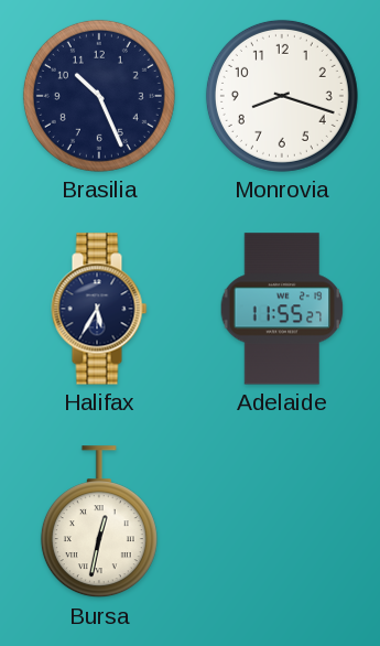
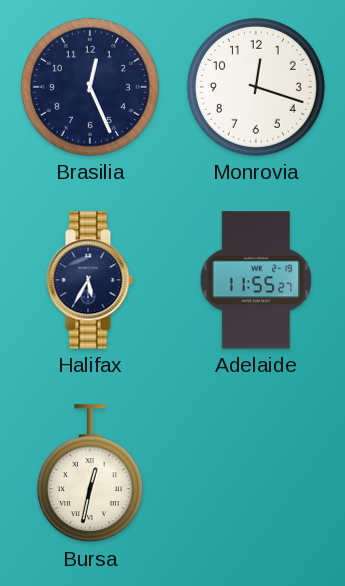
Brasilia: 10:26 -> 12:26 (90, 87)
Monrovia: 8:18 -> 12:18 (256, 87)
